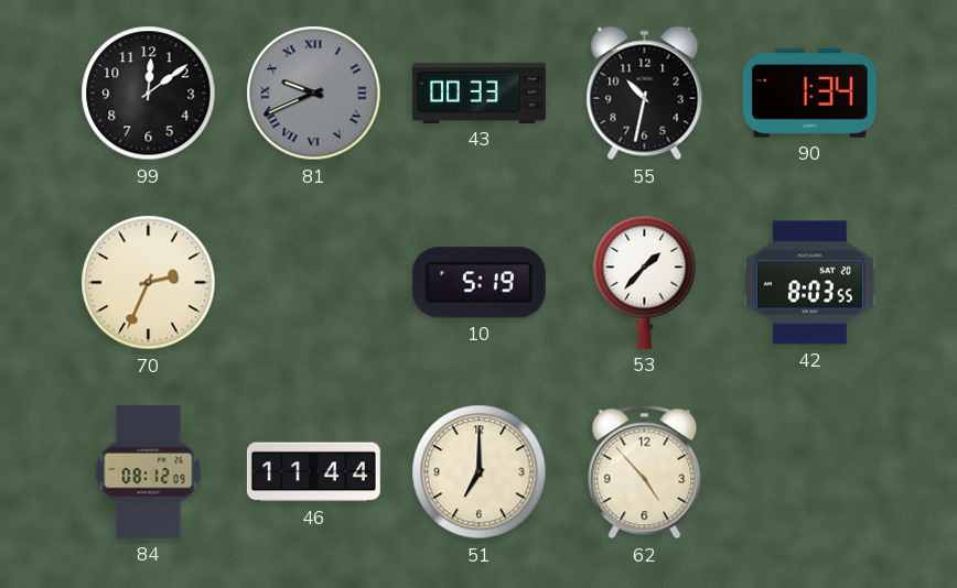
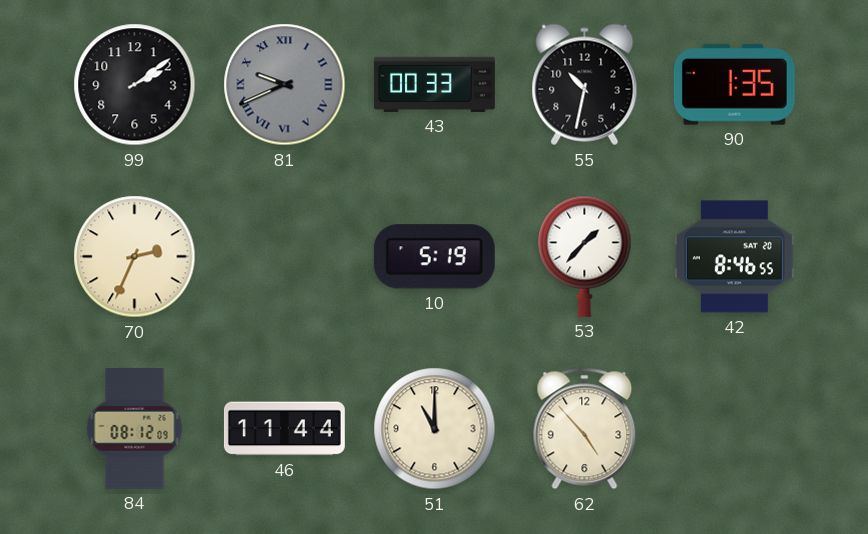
99: 12:09 -> 2:09 (135, 85)
90: 1:34 -> 1:35 (734, 84)
42: 8:03 -> 8:46 (734, 257)
51: 7:00 -> 11:00 (435, 429)
